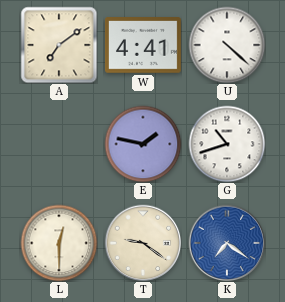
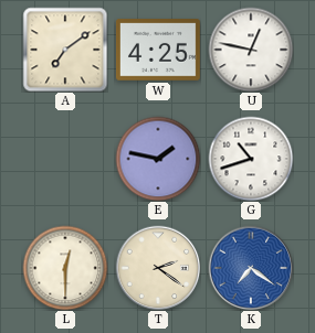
W: 4:41 -> 4:25 (158, 50)
U: 4:22 -> 12:47 (251, 50)
T: 9:21 -> 2:21 (158, 268)
